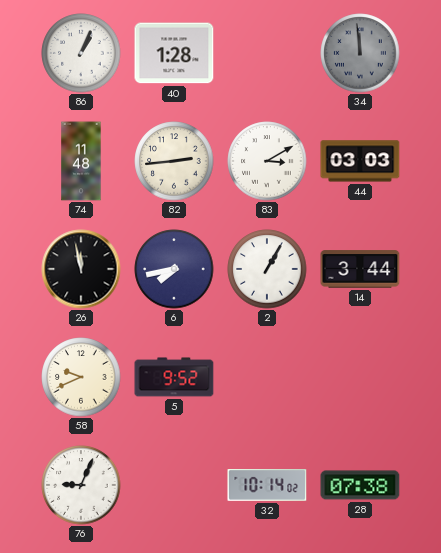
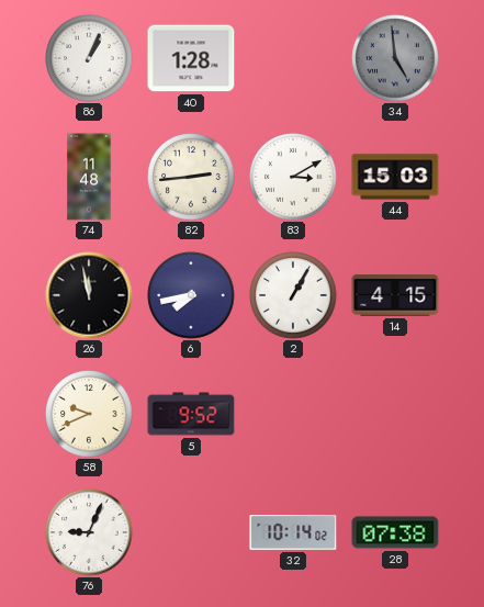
34: 11:59 -> 4:59 (395, 58)
44: 03:03 -> 15:03 (395, 177)
14: 3:44 -> 4:15 (395, 295)
